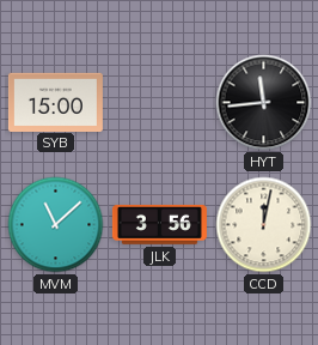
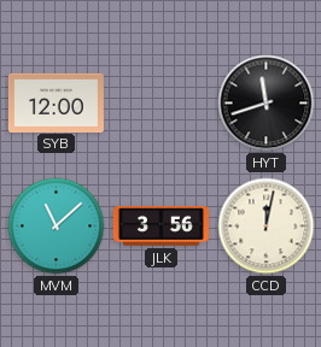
SYB: 15:00 -> 12:00 (56, 102)
HYT: 11:44 -> 11:42 (267, 104)
